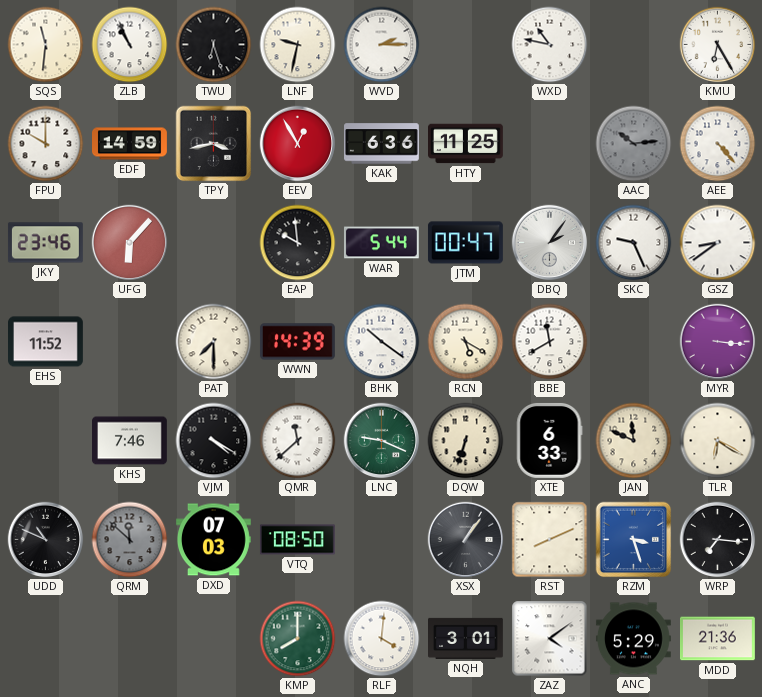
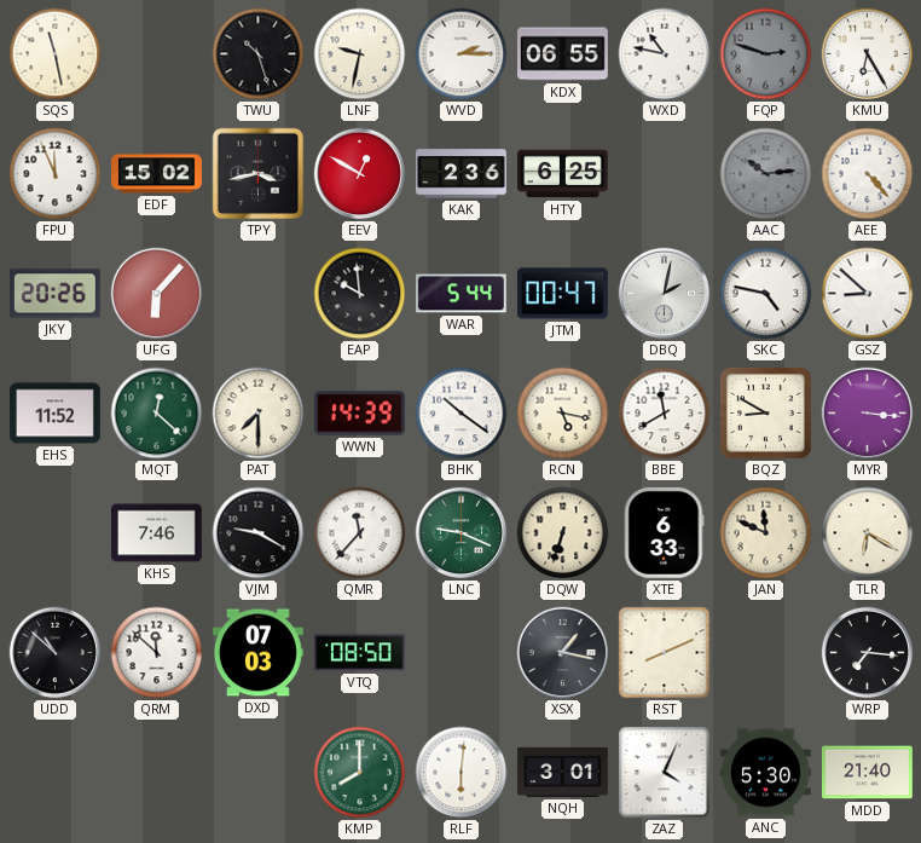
SQS: 11:31 -> 11:28 (56, 54)
ZLB: 10:56 -> none (130, 45)
TWU: 6:27 -> 10:27 (259, 54)
KDX: none -> 06:55 (563, 54)
FQP: none -> 2:48 (766, 54)
FPU: 10:00 -> 11:56 (56, 174)
EDF: 14:59 -> 15:02 (157, 174)
EEV: 12:55 -> 12:50 (360, 174)
KAK: 6:36 -> 2:36 (462, 174)
HTY: 11:25 -> 6:25 (563, 174)
JKY: 23:46 -> 20:26 (54, 294)
DBQ: 2:06 -> 2:02 (665, 294)
SKC: 9:26 -> 4:47 (766, 294)
GSZ: 8:39 -> 8:52 (868, 294)
MQT: none -> 12:22 (157, 414)
RCN: 5:20 -> 5:17 (563, 414)
BQZ: none -> 8:50 (766, 414)
VJM: 4:20 -> 9:20 (259, 533)
QMR: 11:38 -> 11:37 (360, 533)
UDD: 10:49 -> 10:52 (56, 653)
QRM dial: grey -> white (157, 653)
XSX: 1:06 -> 1:17 (563, 653)
RZM: 3:27 -> none (634, 540)
RLF: 4:01 -> 6:01 (462, 773)
ZAZ: 4:09 -> 4:04 (665, 773)
ANC: 5:29 -> 5:30 (765, 773)
MDD: 21:36 -> 21:40 (868, 773)
